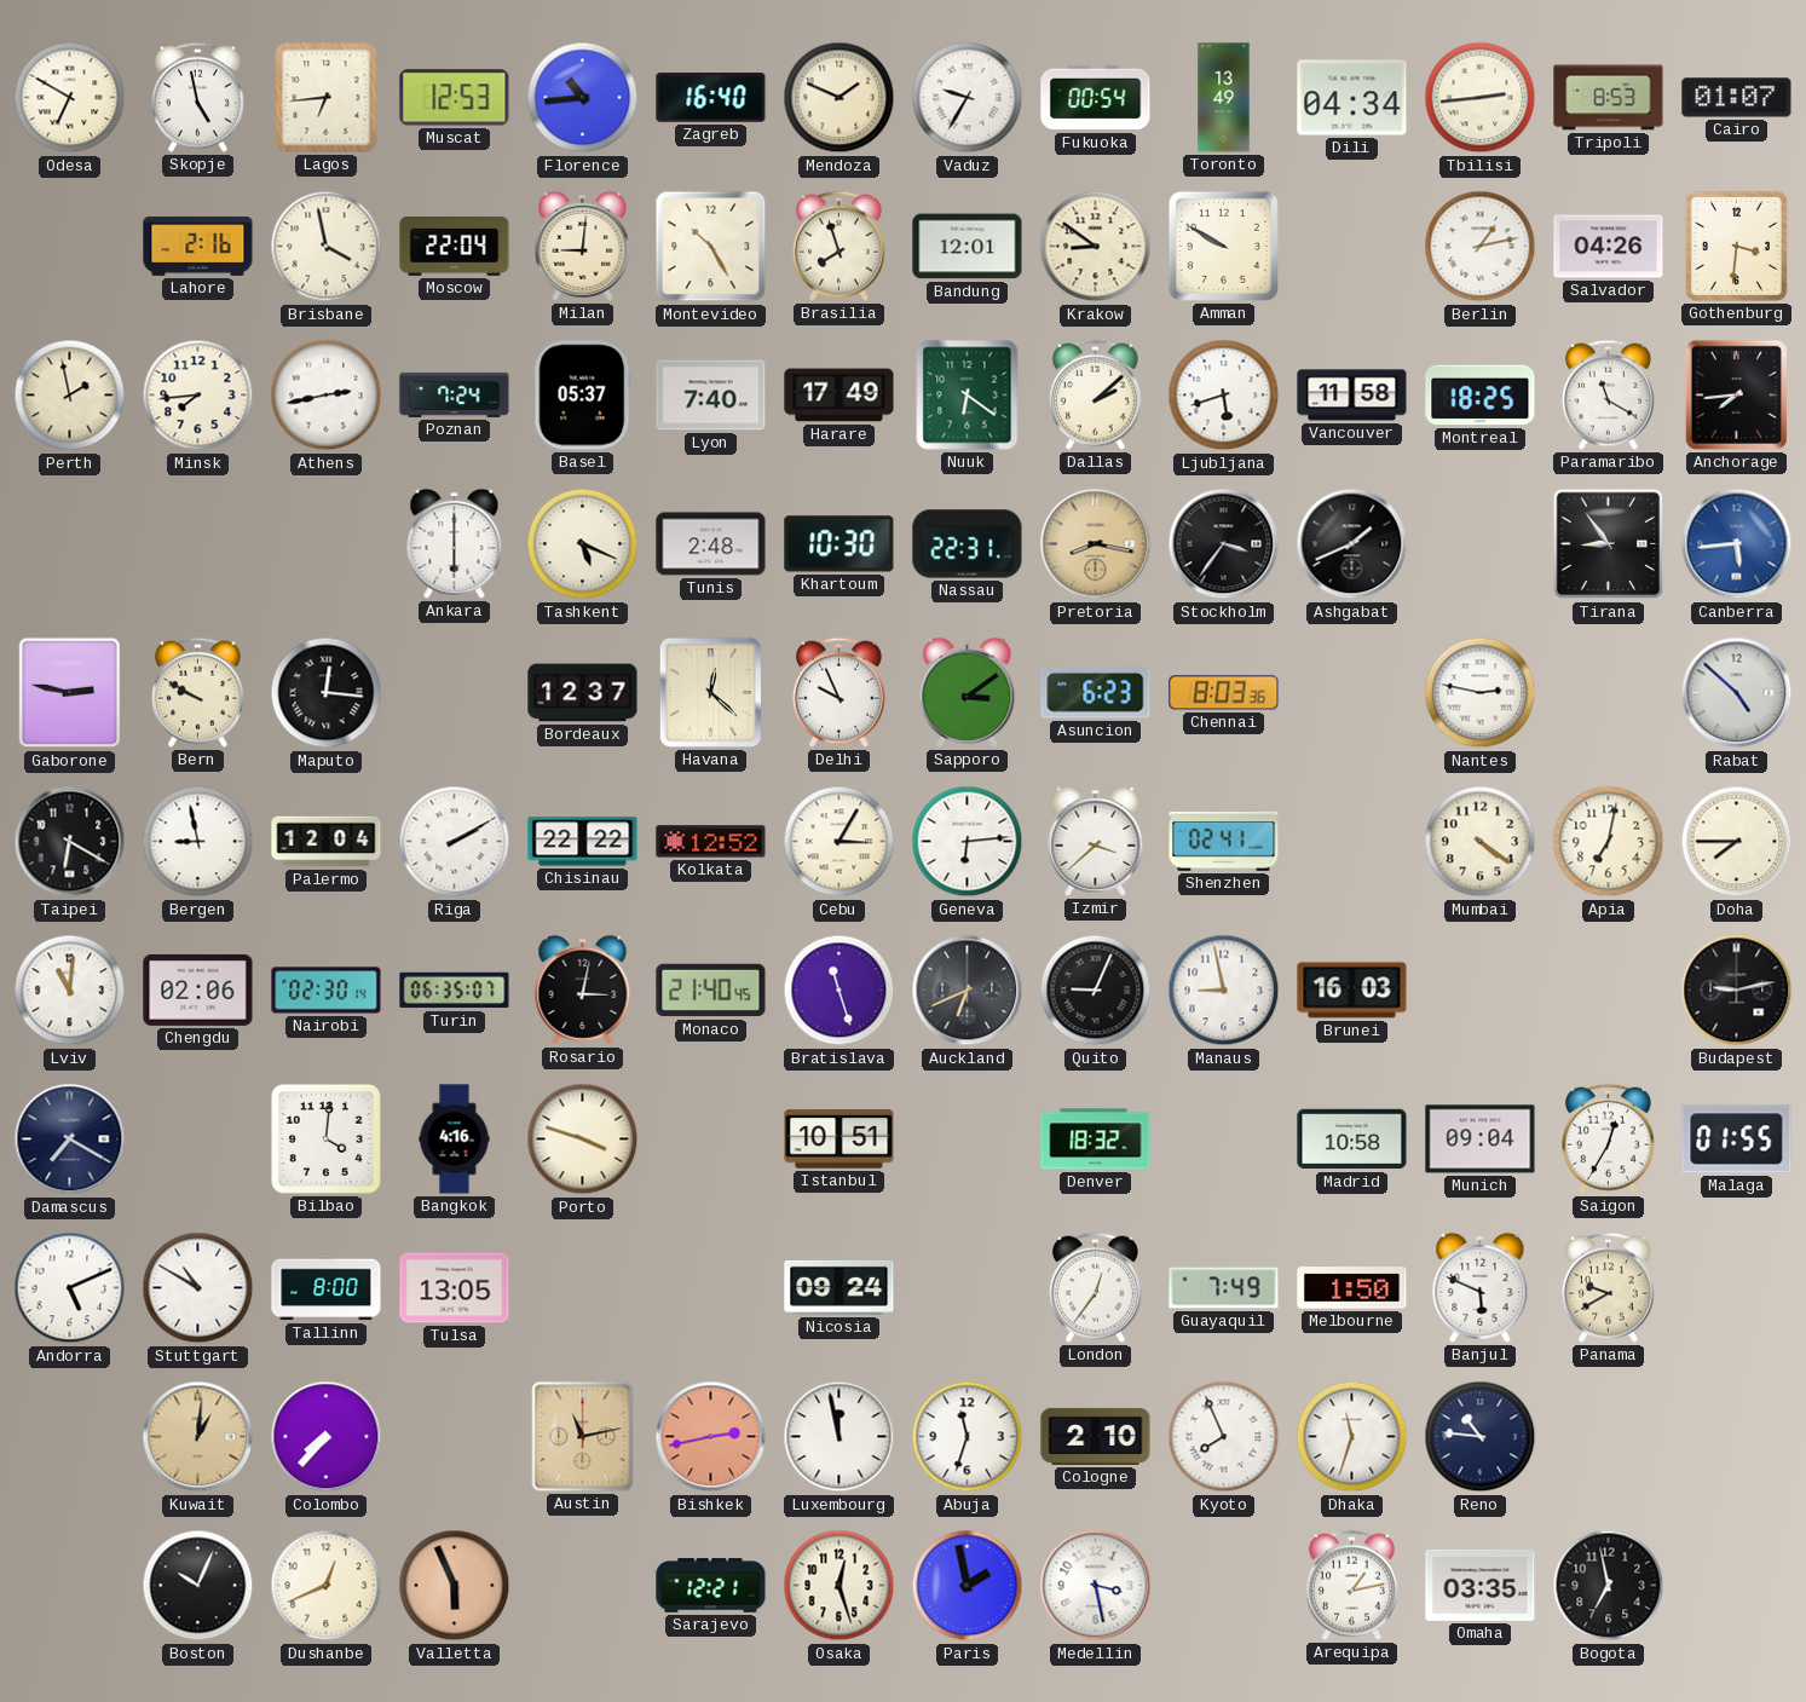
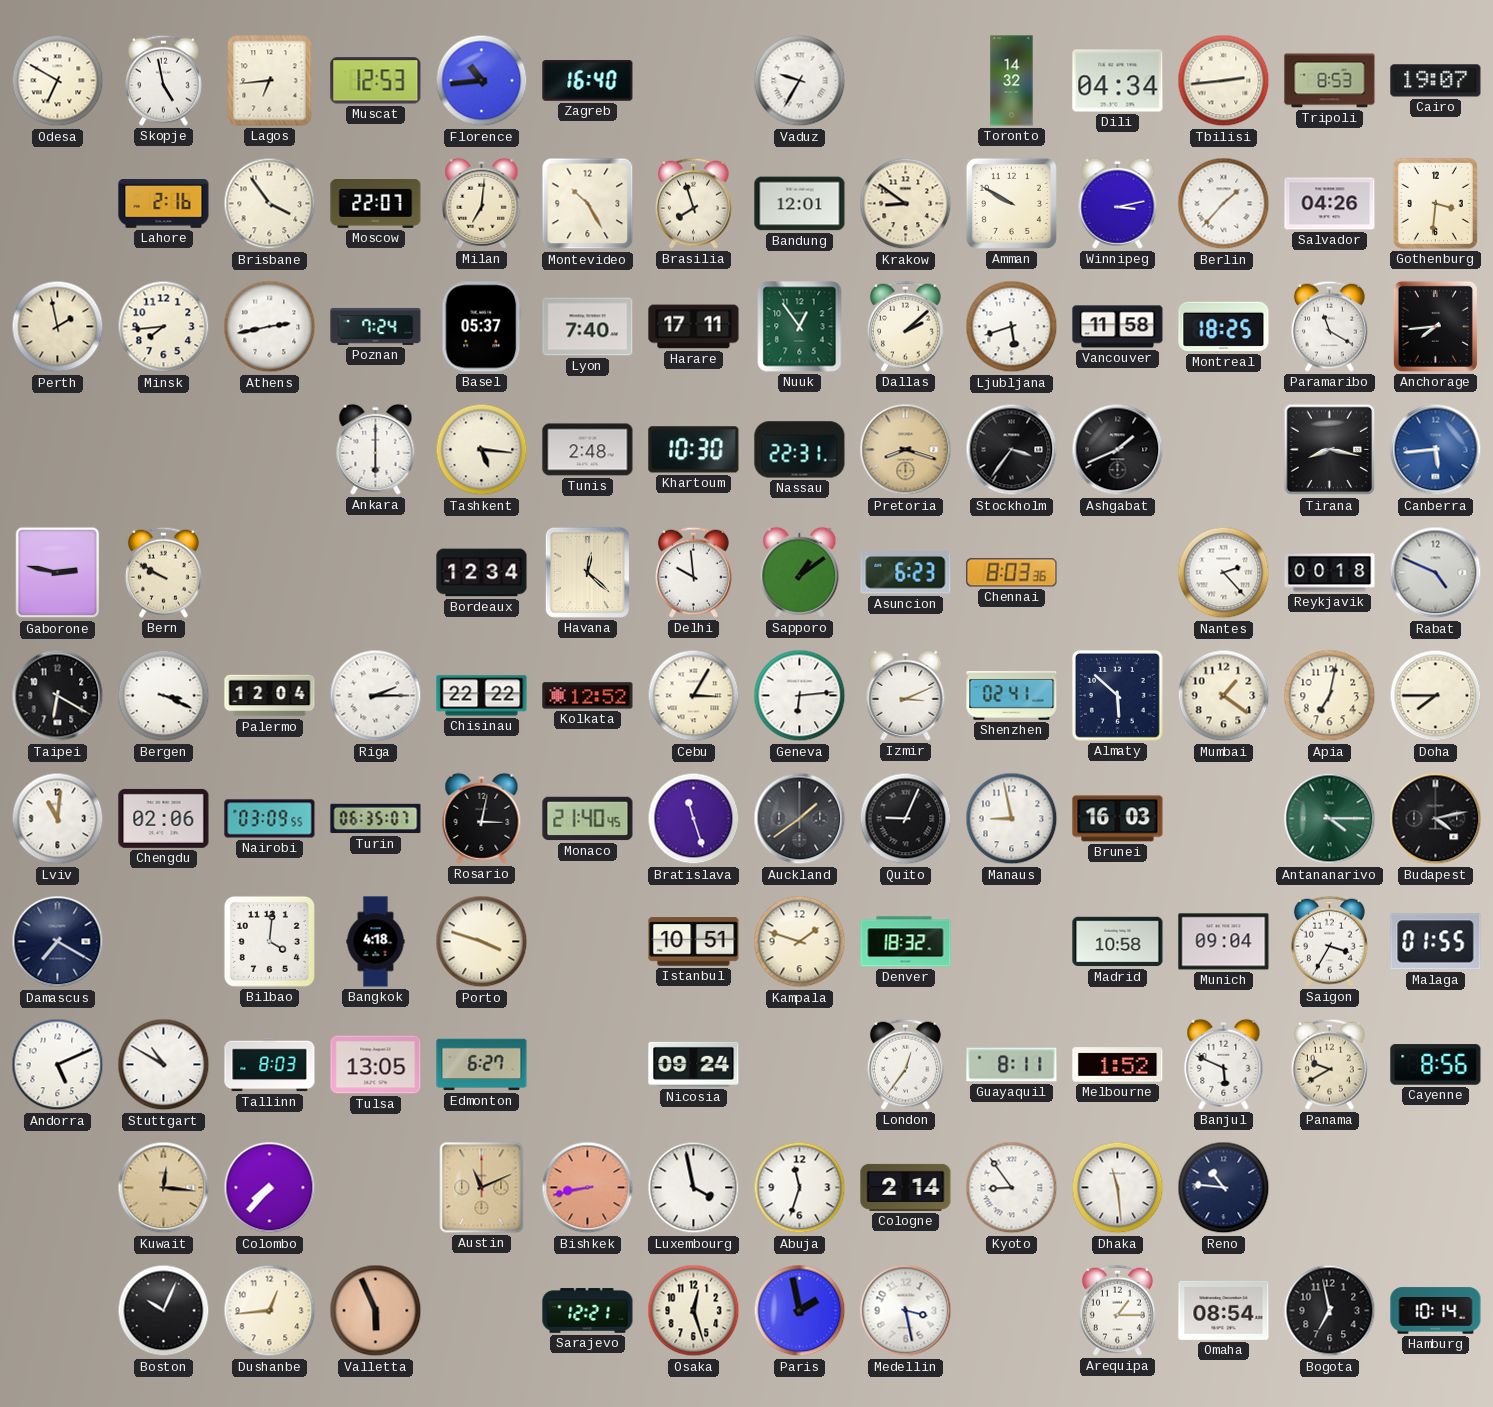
Mendoza: 1:49 -> none (839, 98)
Fukuoka: 00:54 -> none (1096, 98)
Toronto: 13:49 -> 14:32 (1012, 81)
Cairo: 01:07 -> 19:07 (1436, 81)
Brisbane: 3:58 -> 3:54 (270, 204)
Moscow: 22:04 -> 22:07 (376, 204)
Milan: 9:01 -> 7:01 (482, 203)
Winnipeg: none -> 3:13 (1118, 203)
Berlin: 1:13 -> 1:37 (1224, 204)
Harare: 17:49 -> 17:11 (694, 327)
Nuuk: 6:21 -> 12:54 (800, 327)
Tashkent: 5:19 -> 5:16 (482, 450)
Pretoria: 8:17 -> 8:18 (906, 450)
Tirana: 8:54 -> 8:17 (1330, 450)
Maputo: 12:16 -> none (327, 693)
Bordeaux: 12:37 -> 12:34 (482, 573)
Delhi: 9:56 -> 9:59 (693, 572)
Sapporo: 3:09 -> 1:09 (800, 572)
Nantes: 2:47 -> 2:23 (1224, 573)
Reykjavik: none -> 00:18 (1330, 573)
Rabat: 4:52 -> 4:49 (1436, 573)
Bergen: 8:58 -> 3:19 (164, 696)
Riga: 2:10 -> 2:15 (376, 696)
Izmir: 3:38 -> 3:11 (906, 695)
Almaty: none -> 5:52 (1117, 695)
Mumbai: 4:21 -> 1:21 (1224, 696)
Nairobi: 02:30 -> 03:09 (270, 819)
Auckland: 6:41 -> 1:39 (800, 819)
Antananarivo: none -> 4:15 (1330, 819)
Budapest: 9:13 -> 4:13 (1436, 819)
Bangkok: 4:16 -> 4:18 (376, 942)
Kampala: none -> 1:48 (800, 942)
Saigon: 12:35 -> 3:35 (1329, 941)
Tallinn: 8:00 -> 8:03 (270, 1065)
Edmonton: none -> 6:27 (482, 1065)
Guayaquil: 7:49 -> 8:11 (1012, 1065)
Melbourne: 1:50 -> 1:52 (1118, 1065)
Cayenne: none -> 8:56 (1436, 1065)
Kuwait: 1:01 -> 12:16 (164, 1188)
Austin: 11:13 -> 11:11 (482, 1188)
Bishkek: 2:43 -> 8:43 (588, 1188)
Luxembourg: 11:58 -> 3:58 (694, 1188)
Cologne: 2:10 -> 2:14 (906, 1187)
Kyoto: 7:56 -> 8:54 (1012, 1188)
Dhaka: 11:33 -> 11:29 (1118, 1188)
Dushanbe: 12:41 -> 12:44 (270, 1311)
Arequipa: 1:13 -> 1:15 (1117, 1310)
Omaha: 03:35 -> 08:54 (1224, 1310)
Hamburg: none -> 10:14 (1436, 1311)
